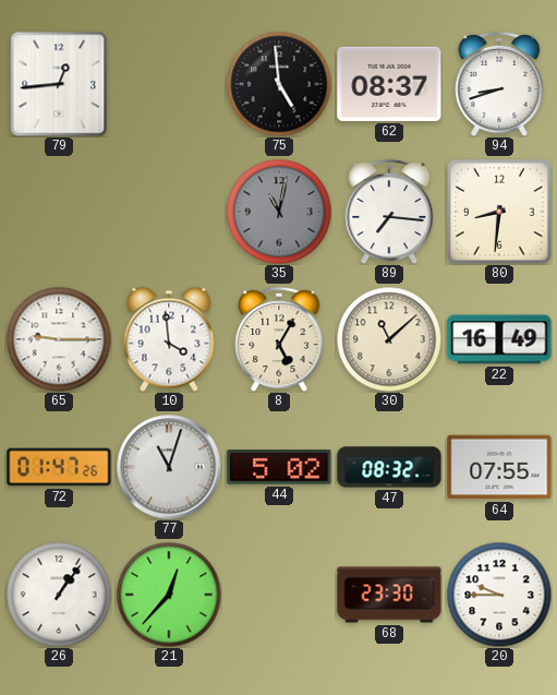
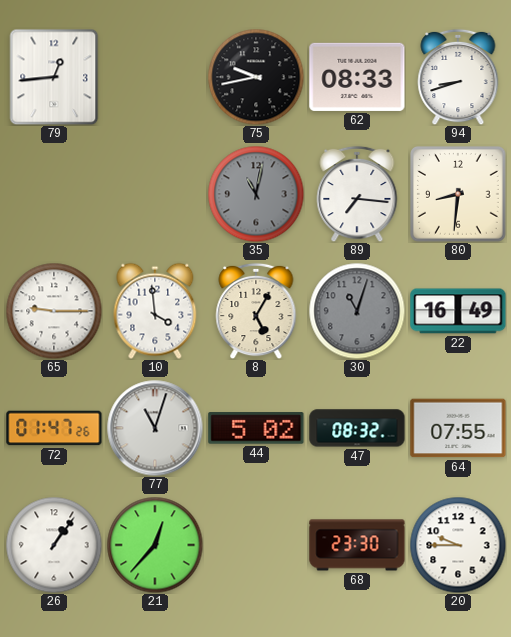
75: 4:59 -> 9:43 (256, 77)
62: 08:37 -> 08:33 (357, 77)
30: 11:08 -> 11:03 (357, 311)
30 dial: cream -> grey (357, 311)
